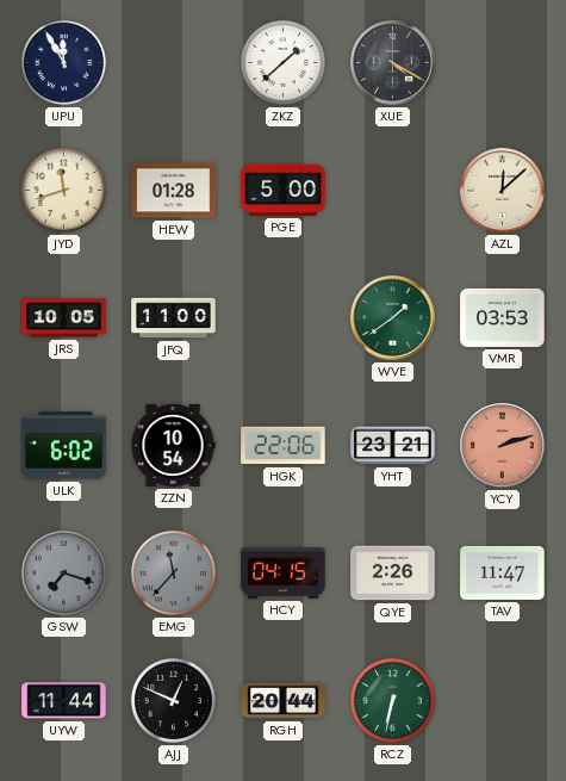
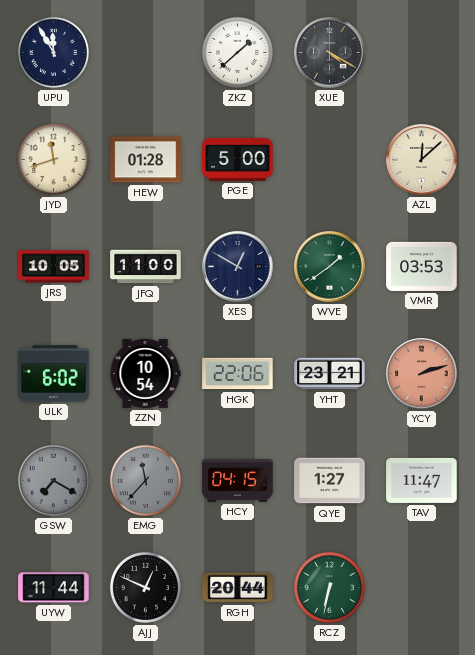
XES: none -> 12:50 (238, 267)
GSW: 7:18 -> 7:20 (53, 480)
QYE: 2:26 -> 1:27 (330, 481)
